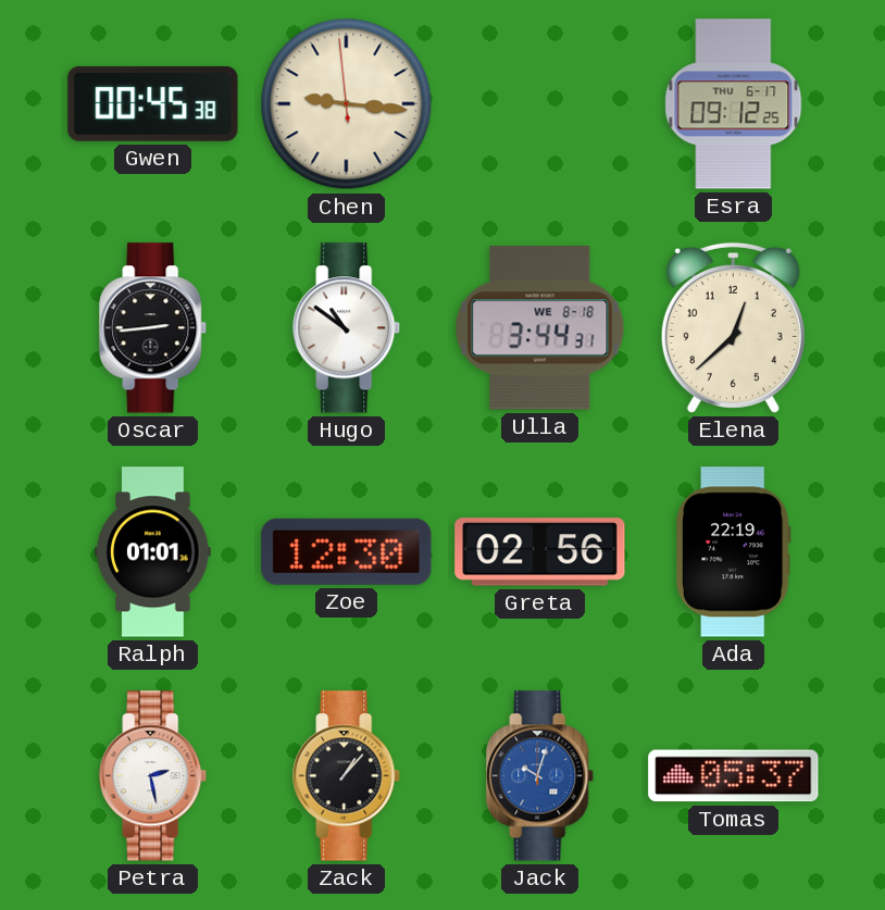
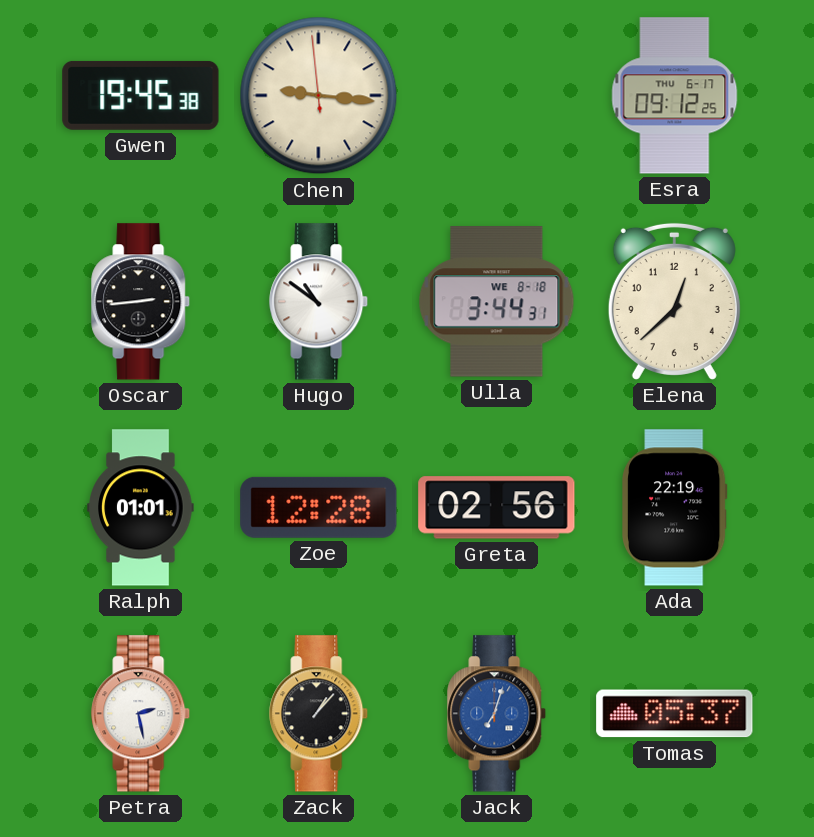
Gwen: 00:45 -> 19:45 (141, 95)
Zoe: 12:30 -> 12:28 (319, 507)
Jack: 10:03 -> 7:03 (497, 714)
